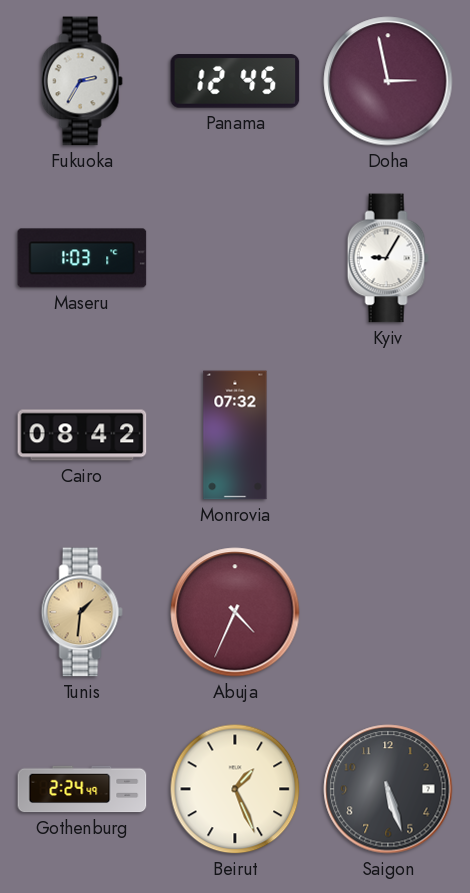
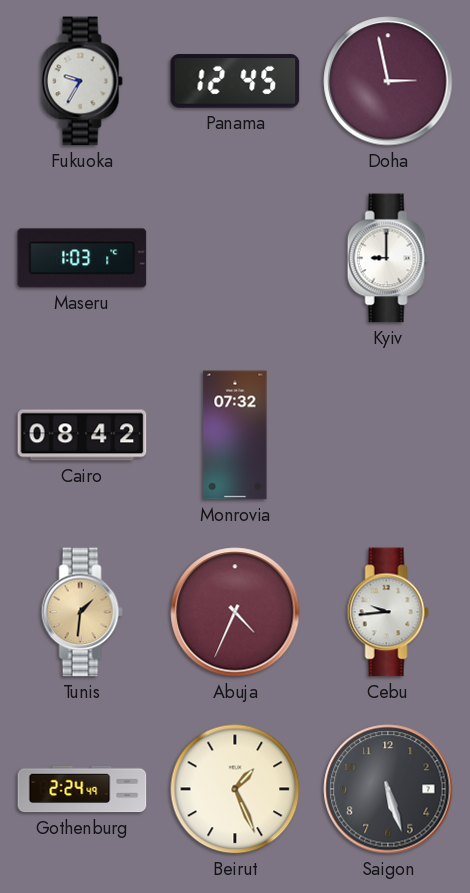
Fukuoka: 2:35 -> 9:35 (82, 81)
Kyiv: 9:05 -> 9:00 (388, 258)
Cebu: none -> 9:44 (388, 612)
